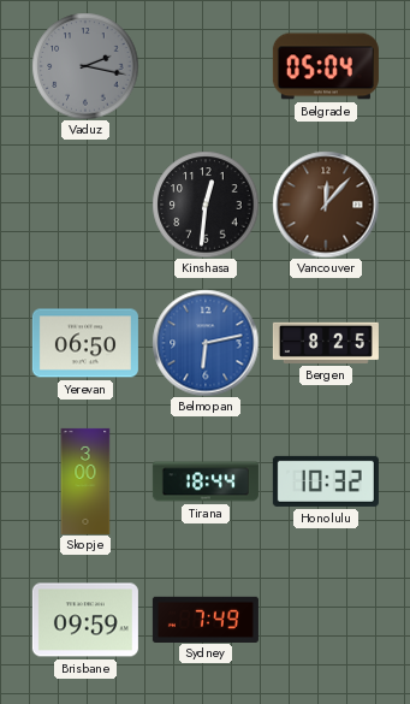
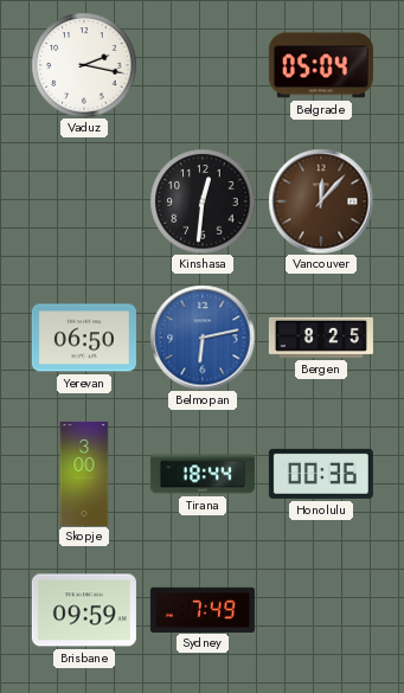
Vaduz dial: grey -> white (84, 65)
Honolulu: 10:32 -> 00:36 (321, 474)
